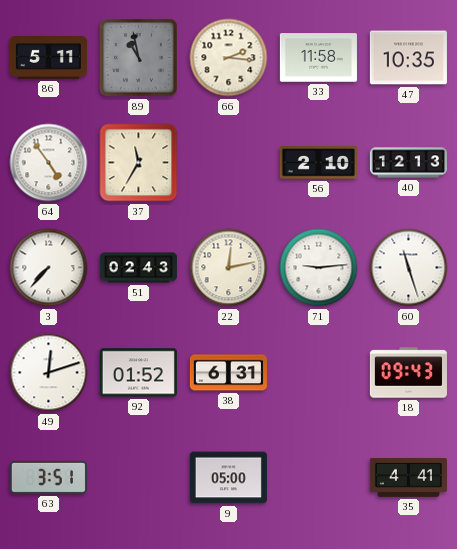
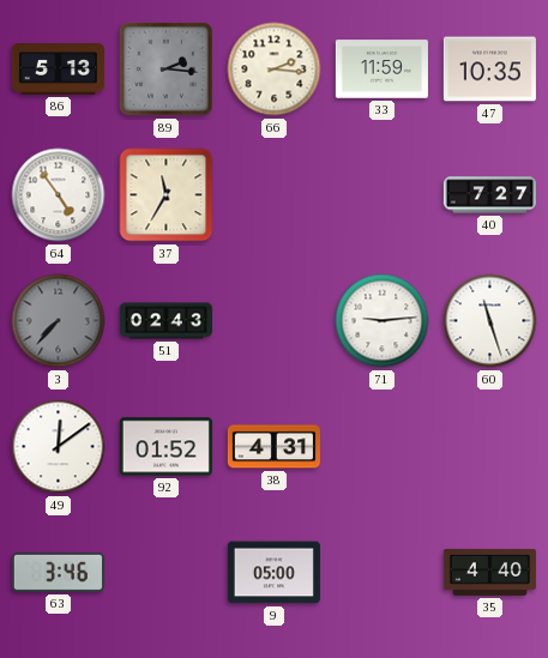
86: 5:11 -> 5:13 (58, 70)
89: 10:58 -> 2:16 (167, 70)
33: 11:58 -> 11:59 (381, 70)
56: 2:10 -> none (318, 163)
40: 12:13 -> 7:27 (489, 195)
3 dial: white -> grey (59, 321)
22: 12:13 -> none (229, 268)
49: 12:12 -> 12:09 (59, 447)
38: 6:31 -> 4:31 (273, 447)
18: 09:43 -> none (408, 373)
63: 3:51 -> 3:46 (58, 572)
35: 4:41 -> 4:40 (489, 572)
